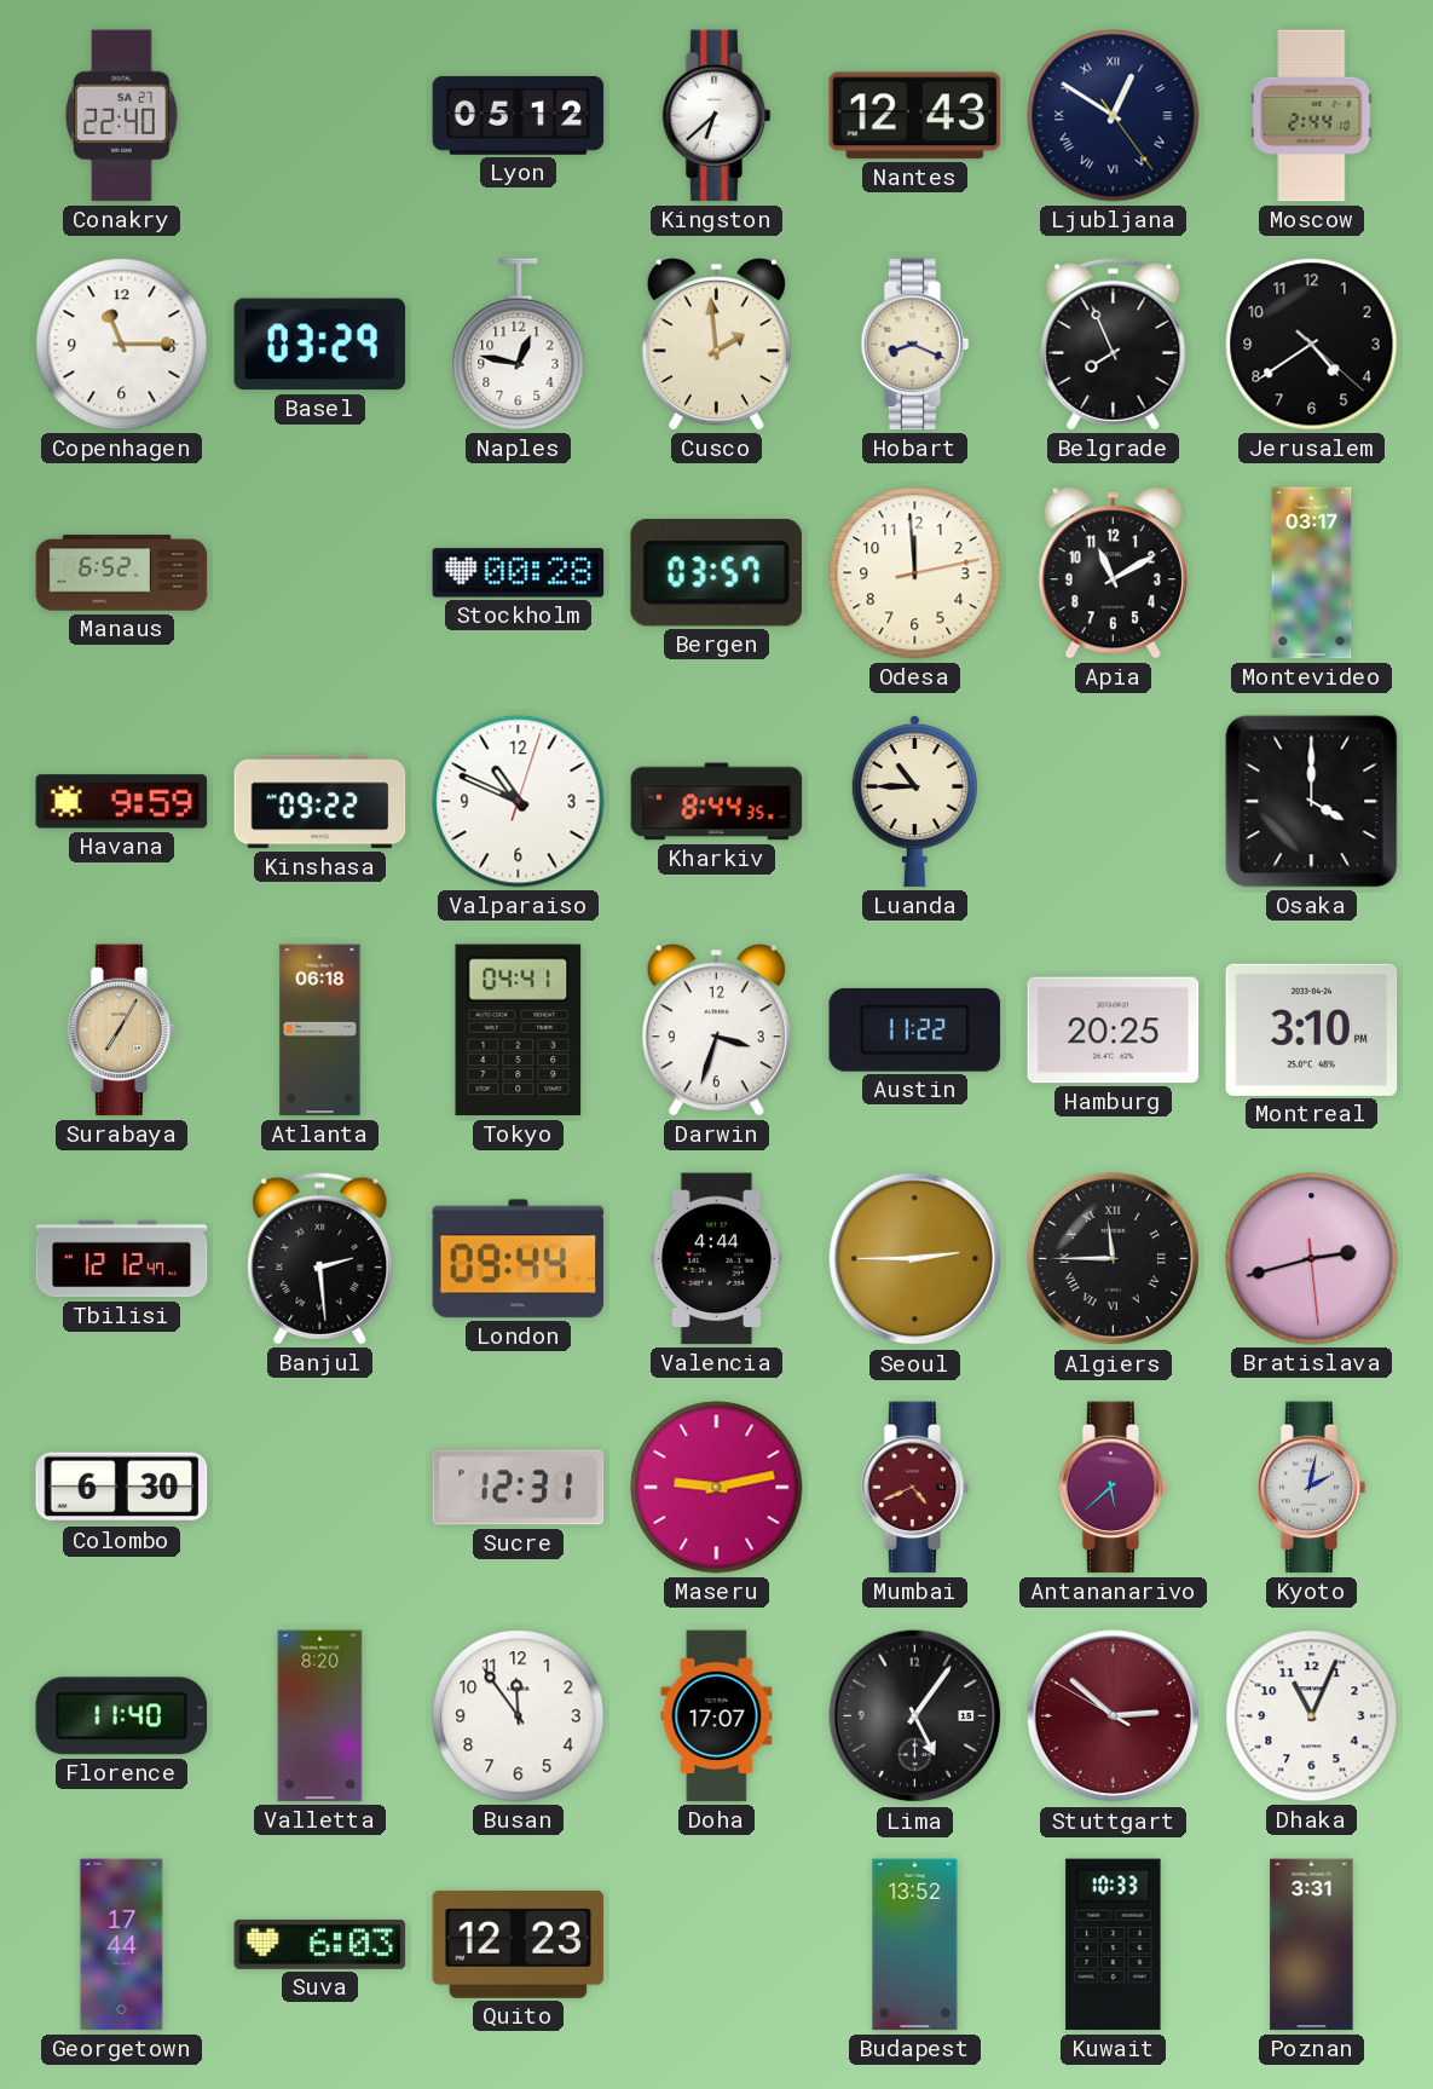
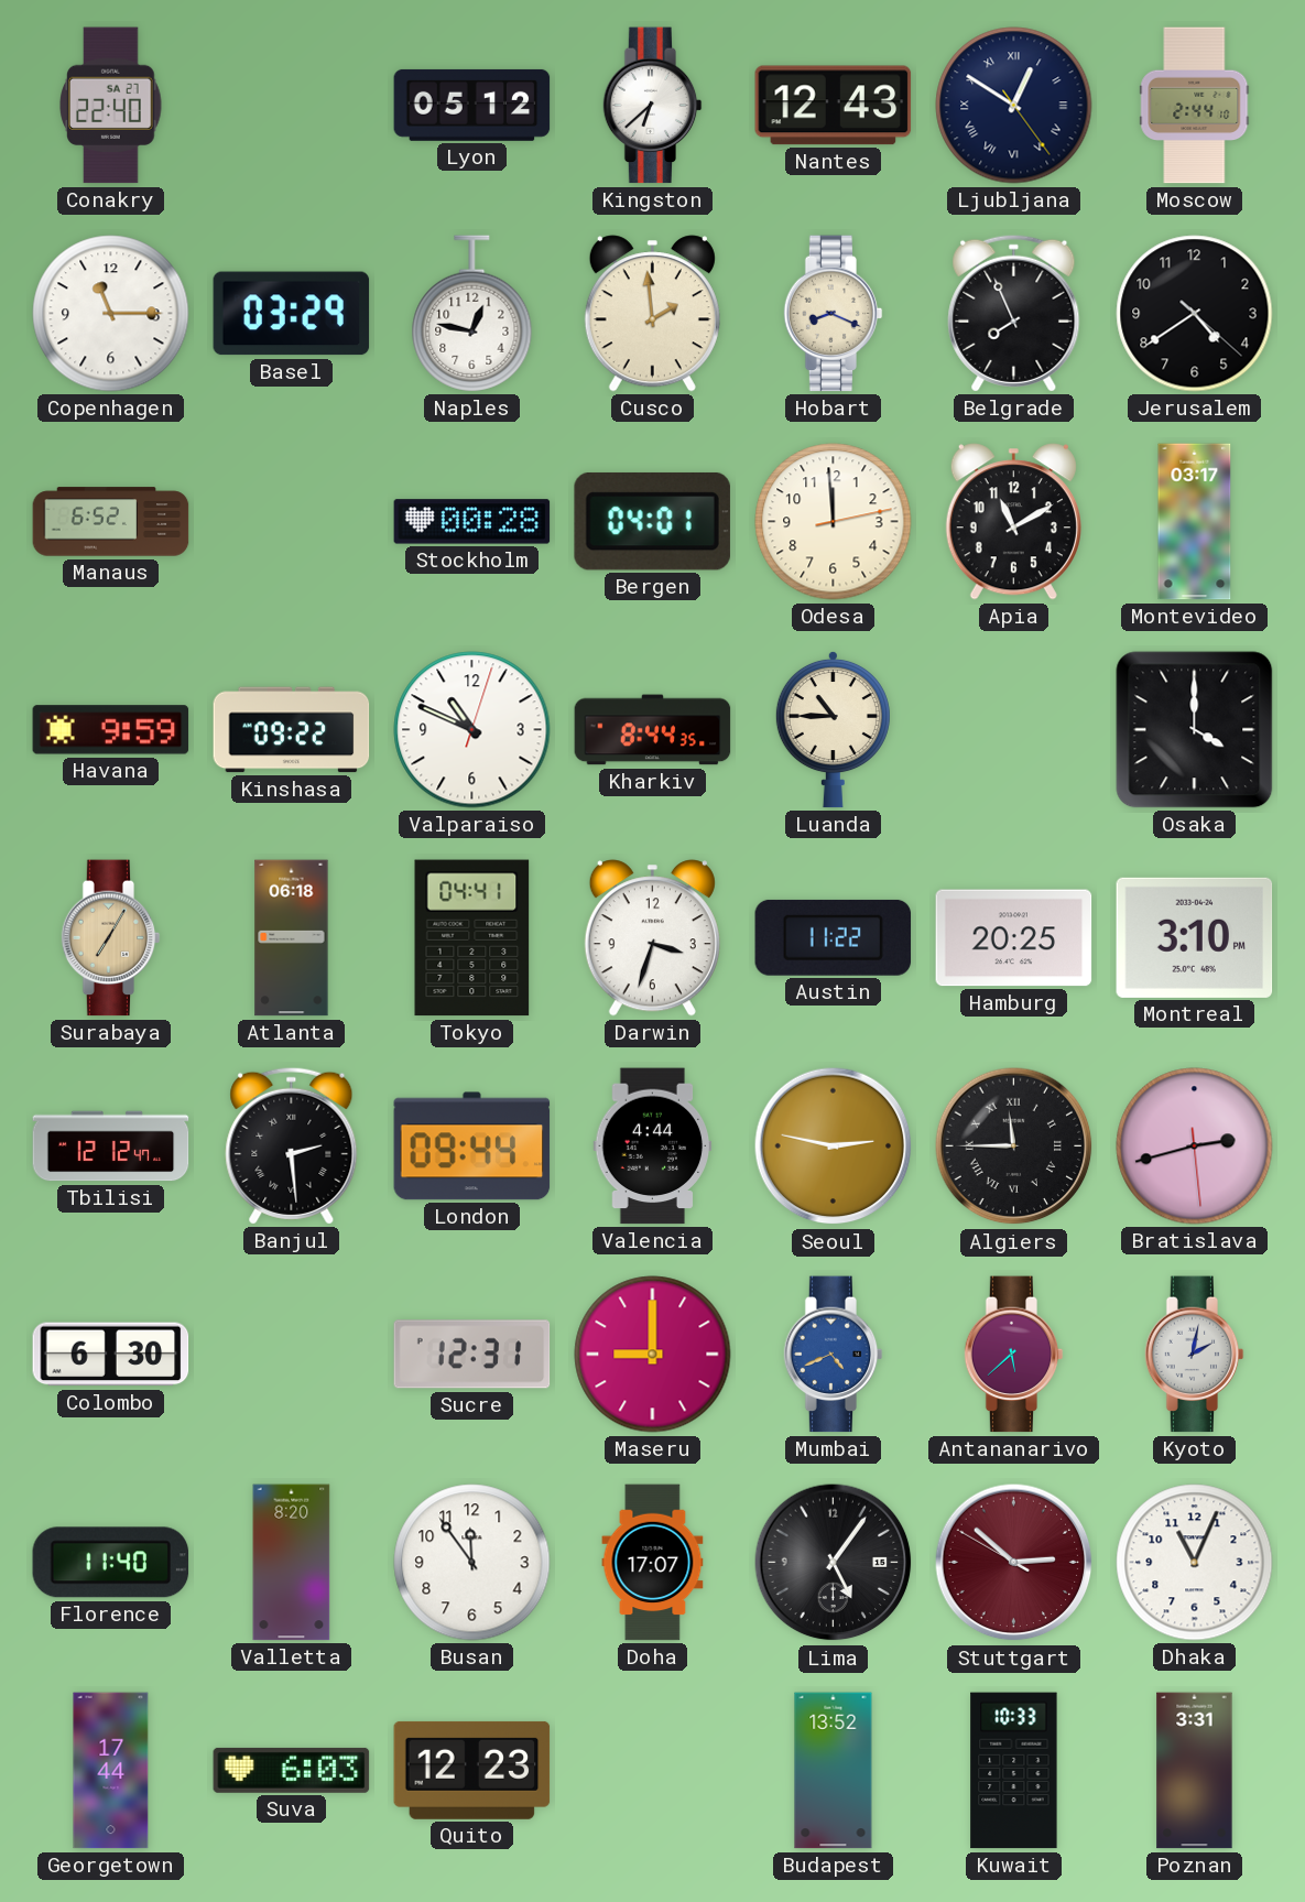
Bergen: 03:57 -> 04:01 (652, 521)
Seoul: 2:45 -> 2:47 (834, 1146)
Maseru: 9:13 -> 9:00 (653, 1355)
Mumbai dial: burgundy -> blue (834, 1355)
